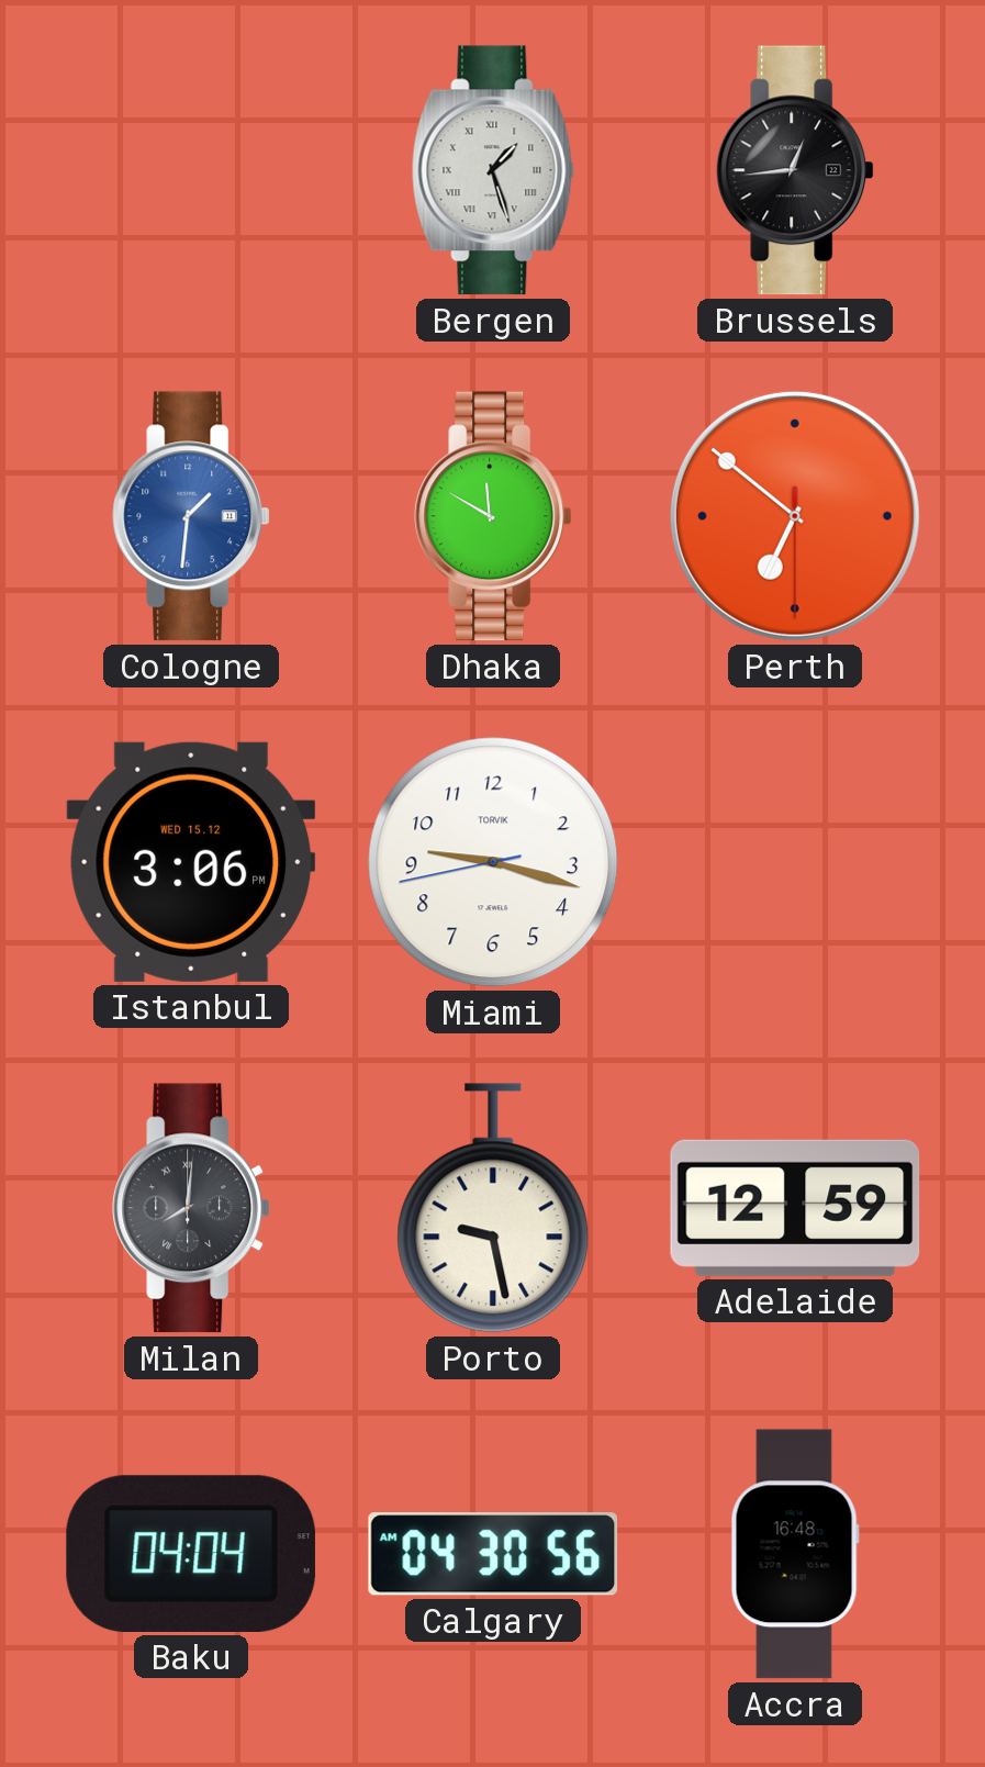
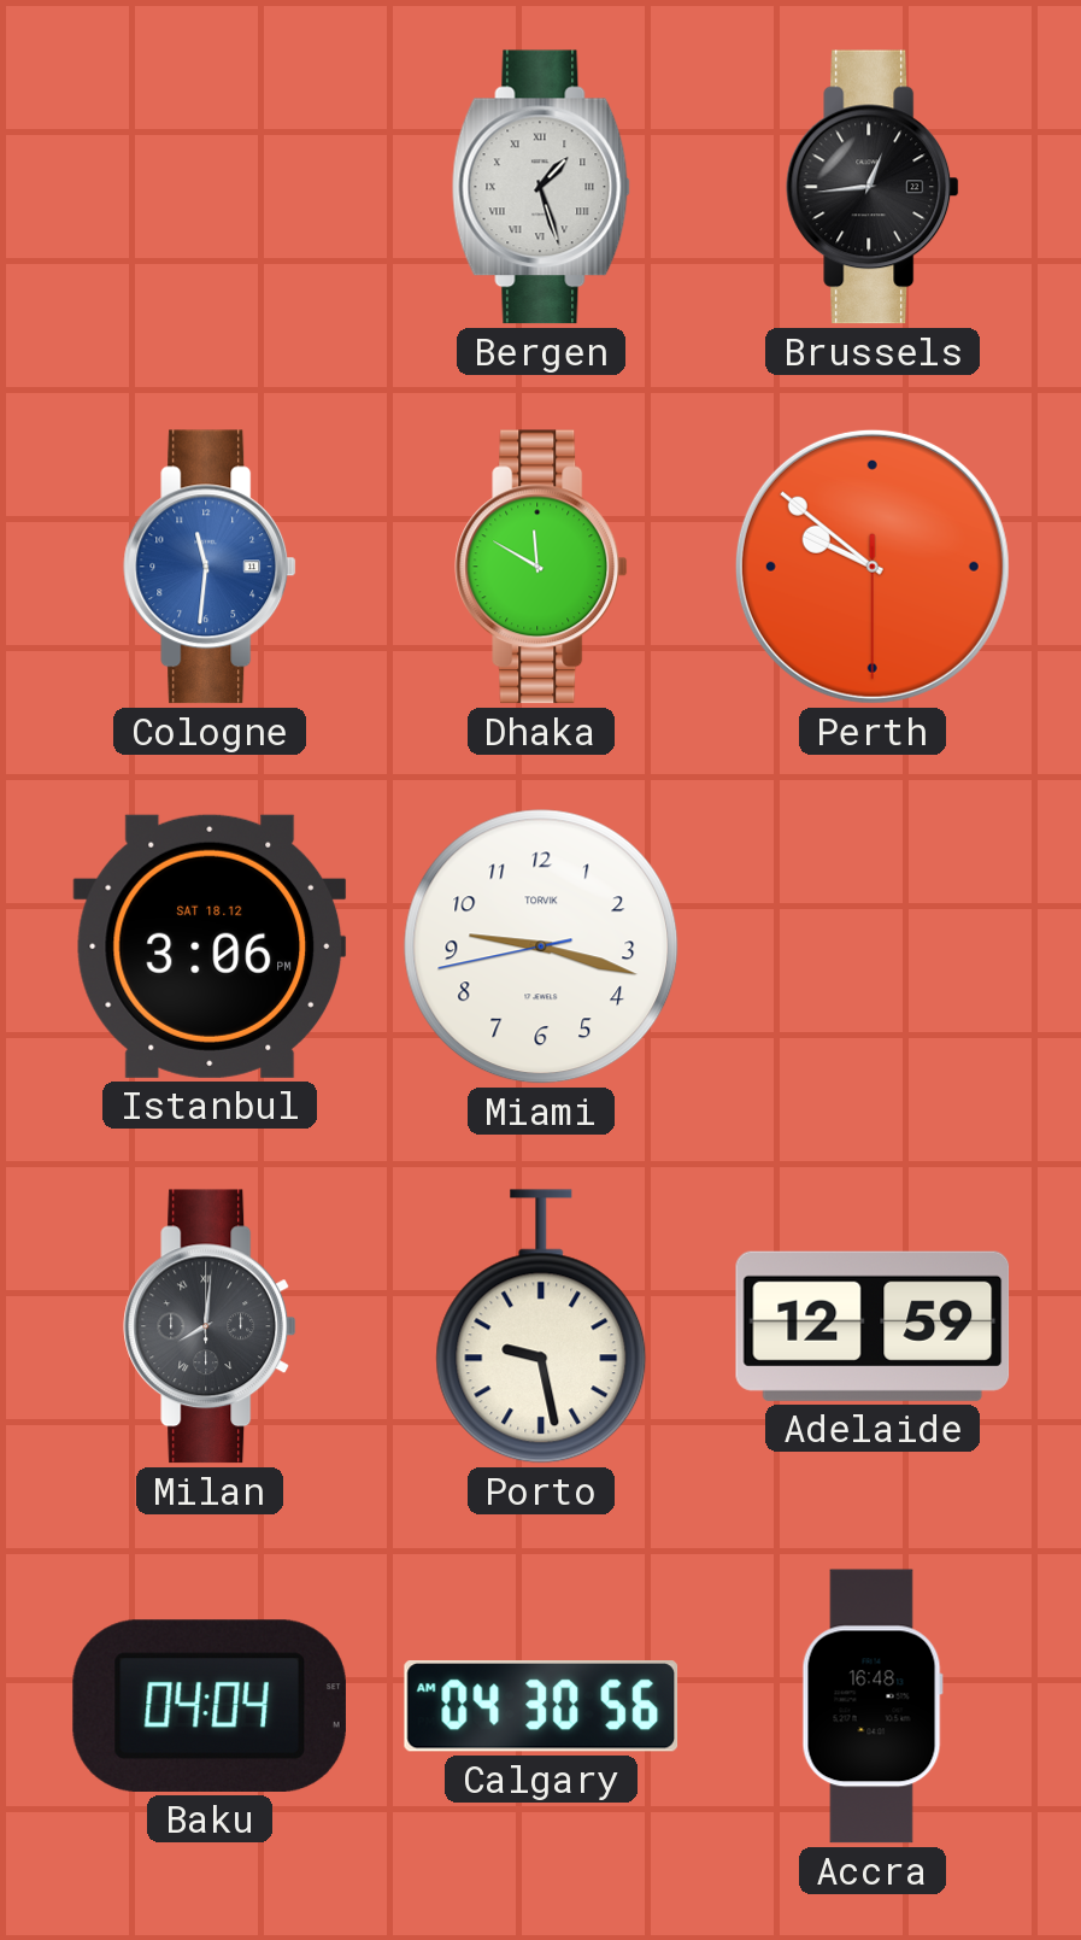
Cologne: 1:31 -> 11:31 (210, 567)
Perth: 6:51 -> 9:51 (873, 567)
Istanbul date: WED 15.12 -> SAT 18.12 (210, 946)
